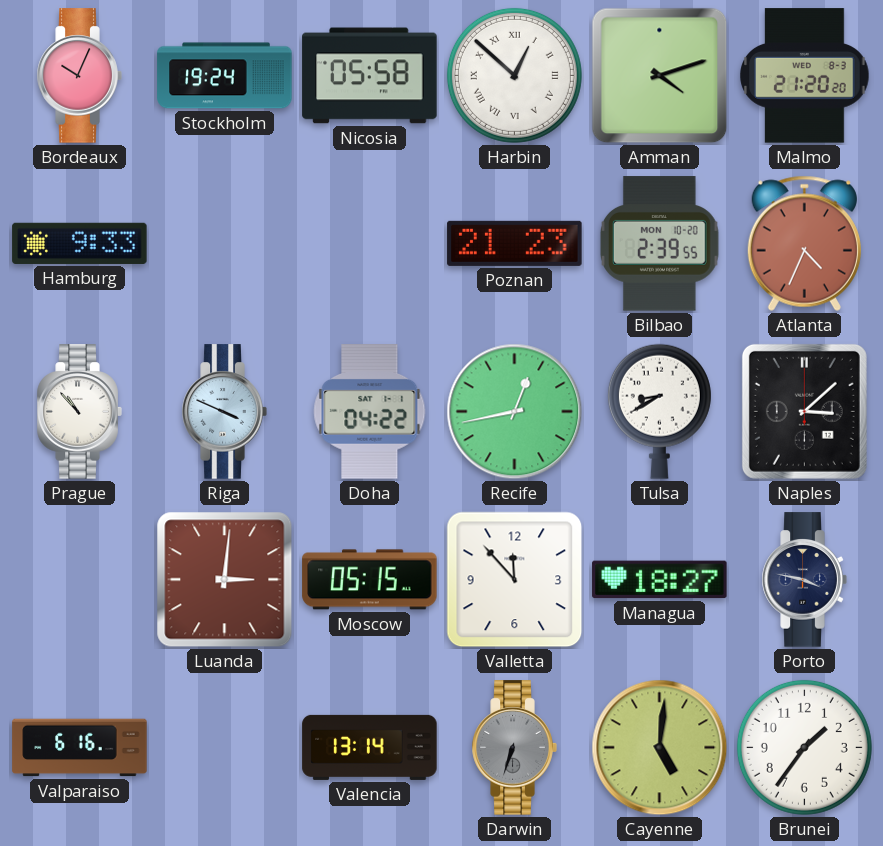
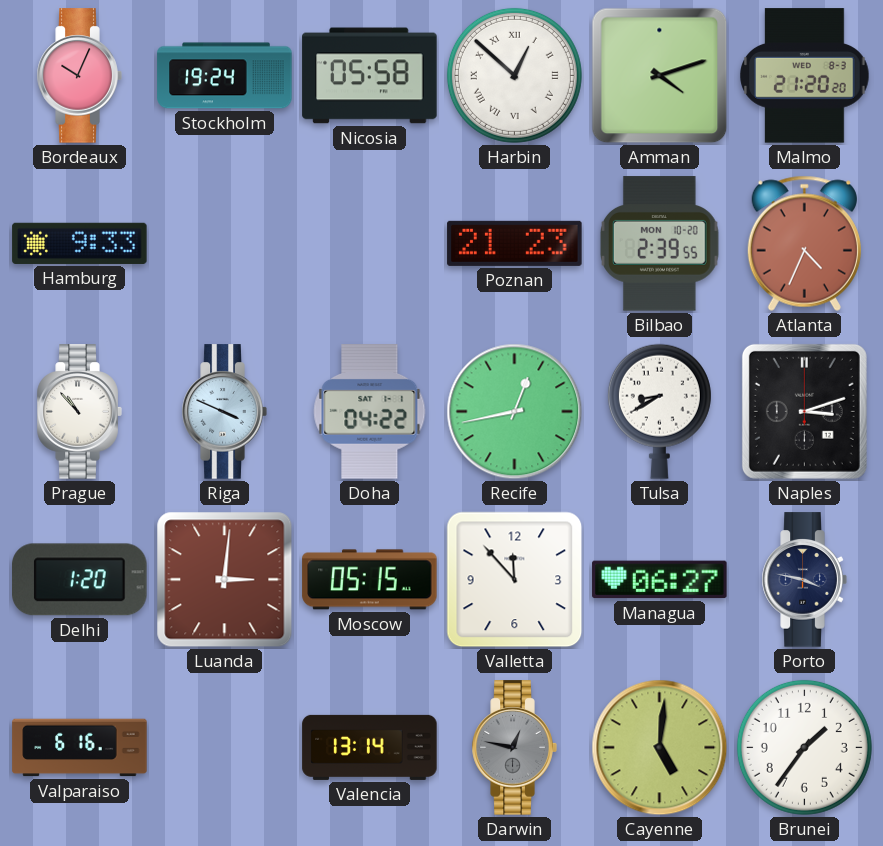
Naples: 3:08 -> 3:12 (804, 411)
Delhi: none -> 1:20 (80, 580)
Managua: 18:27 -> 06:27 (660, 580)
Darwin: 6:33 -> 12:47 (514, 748)
